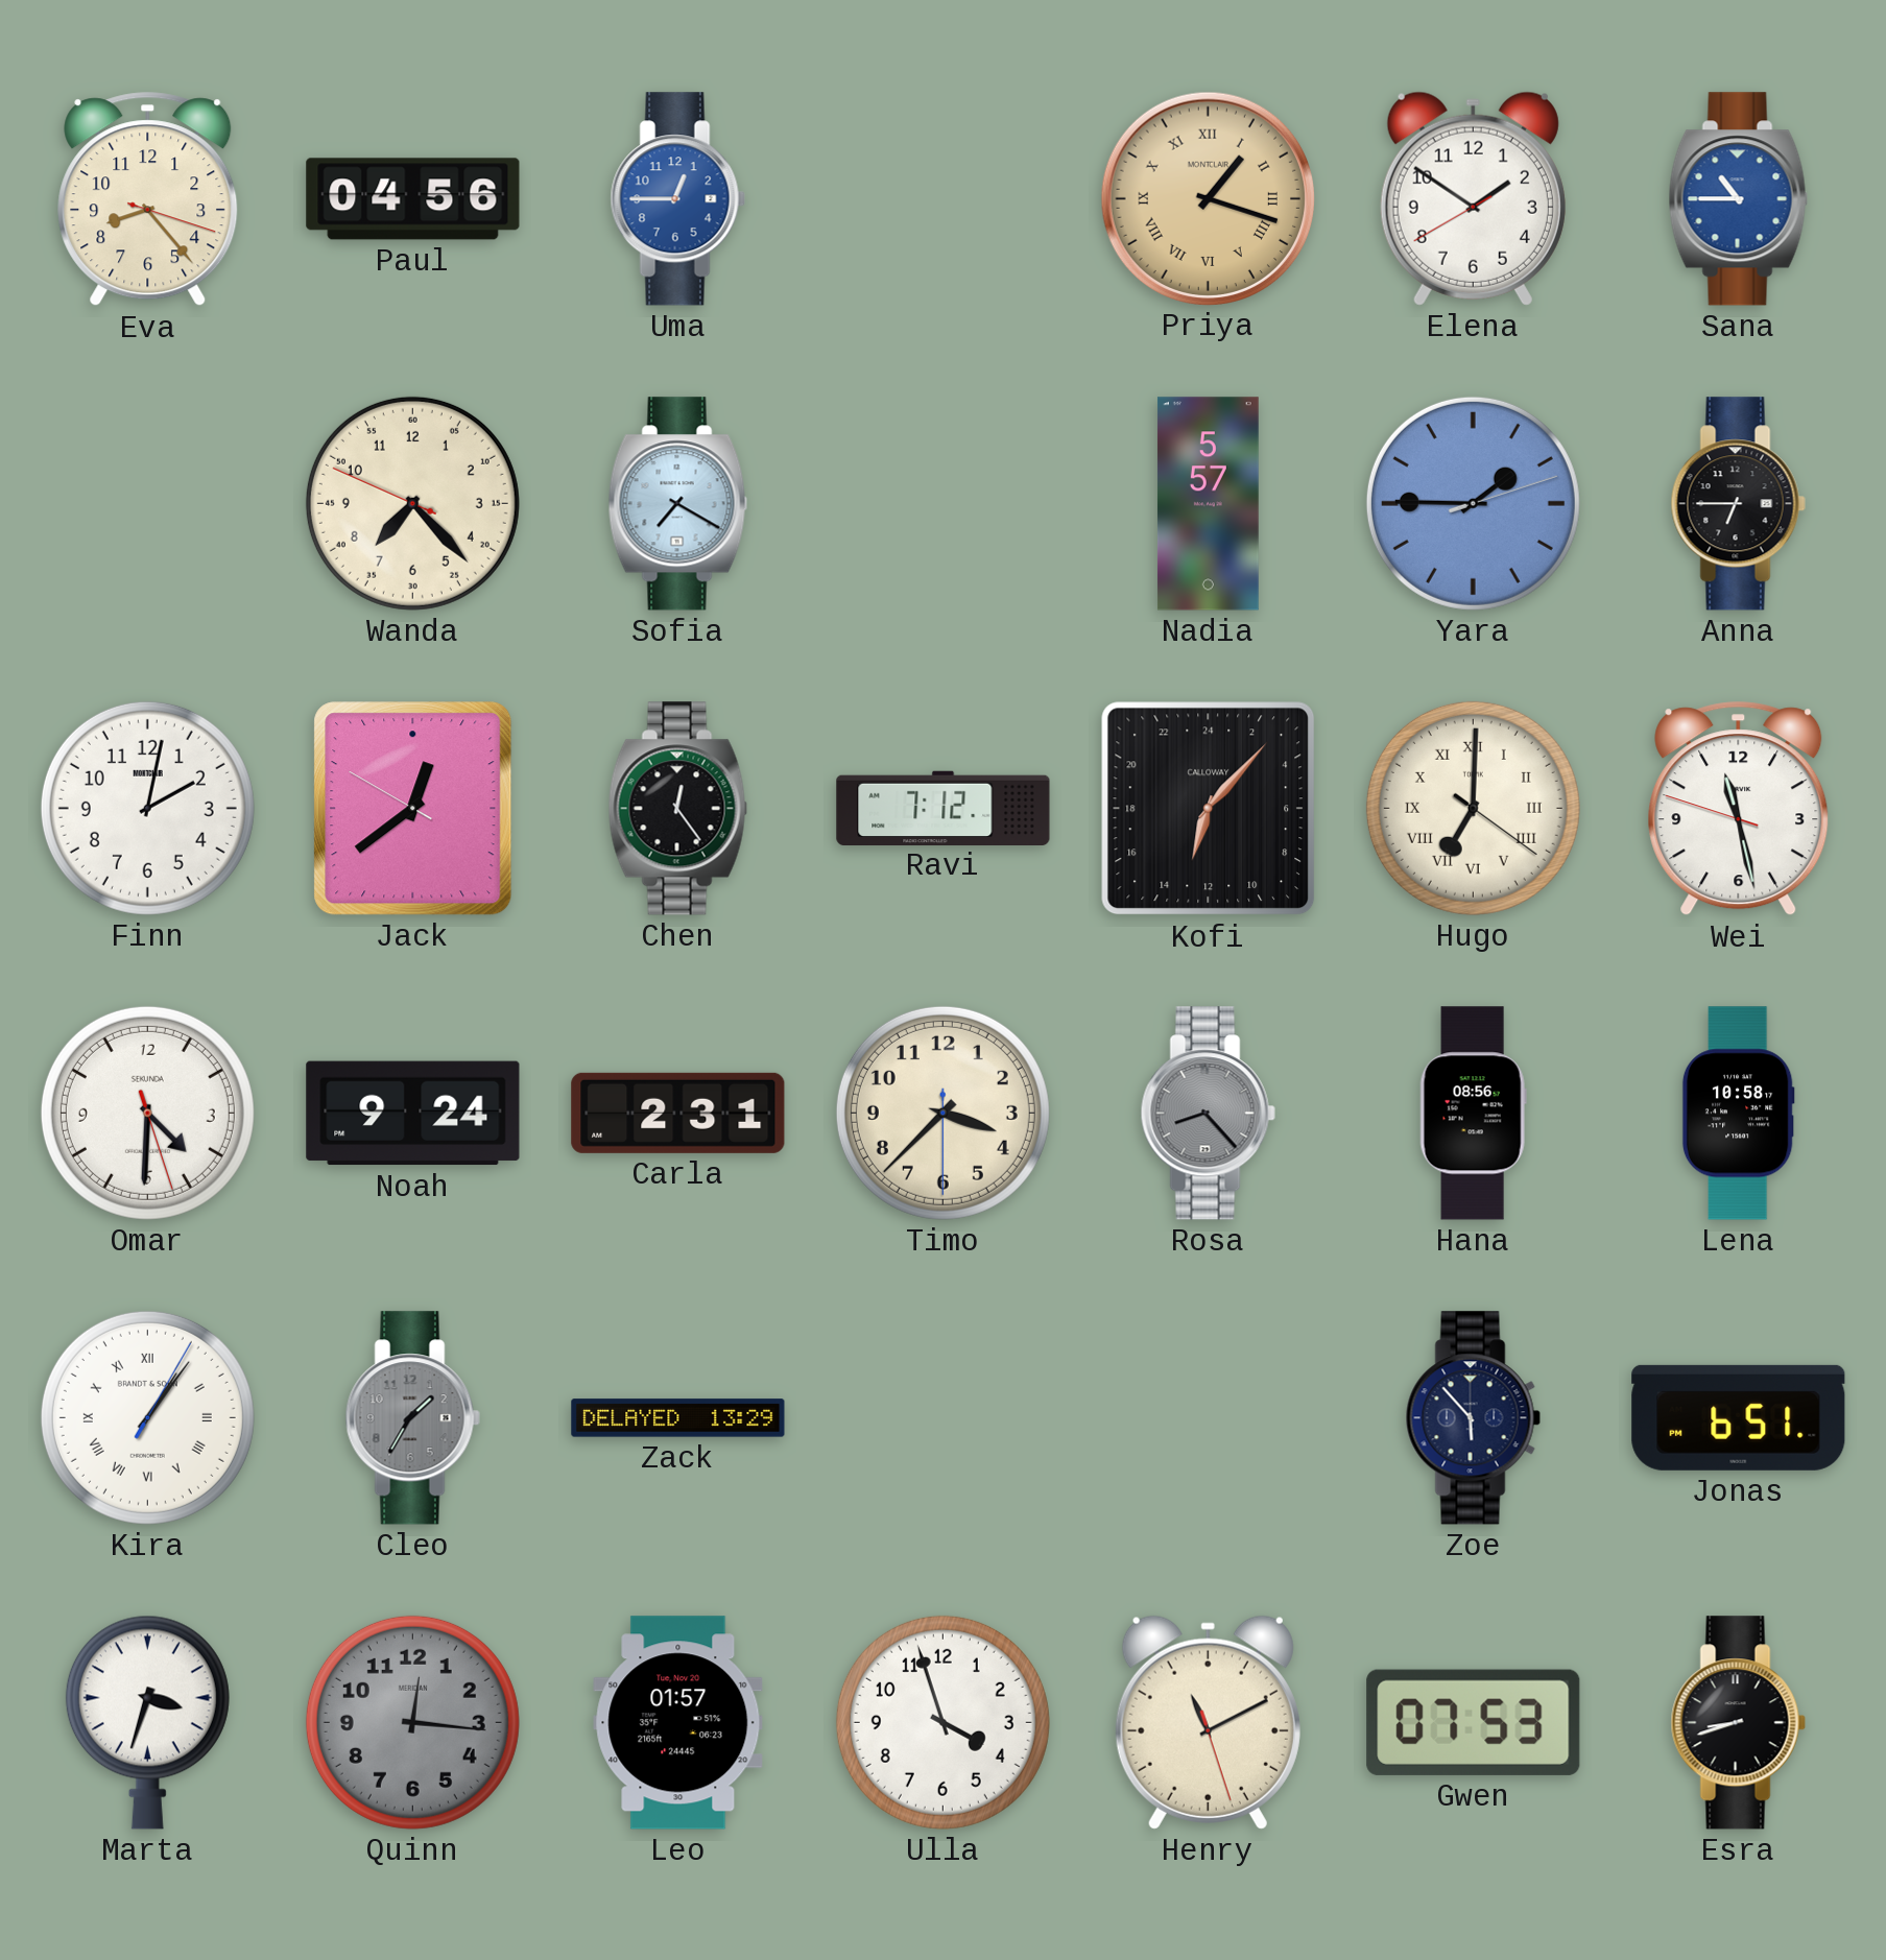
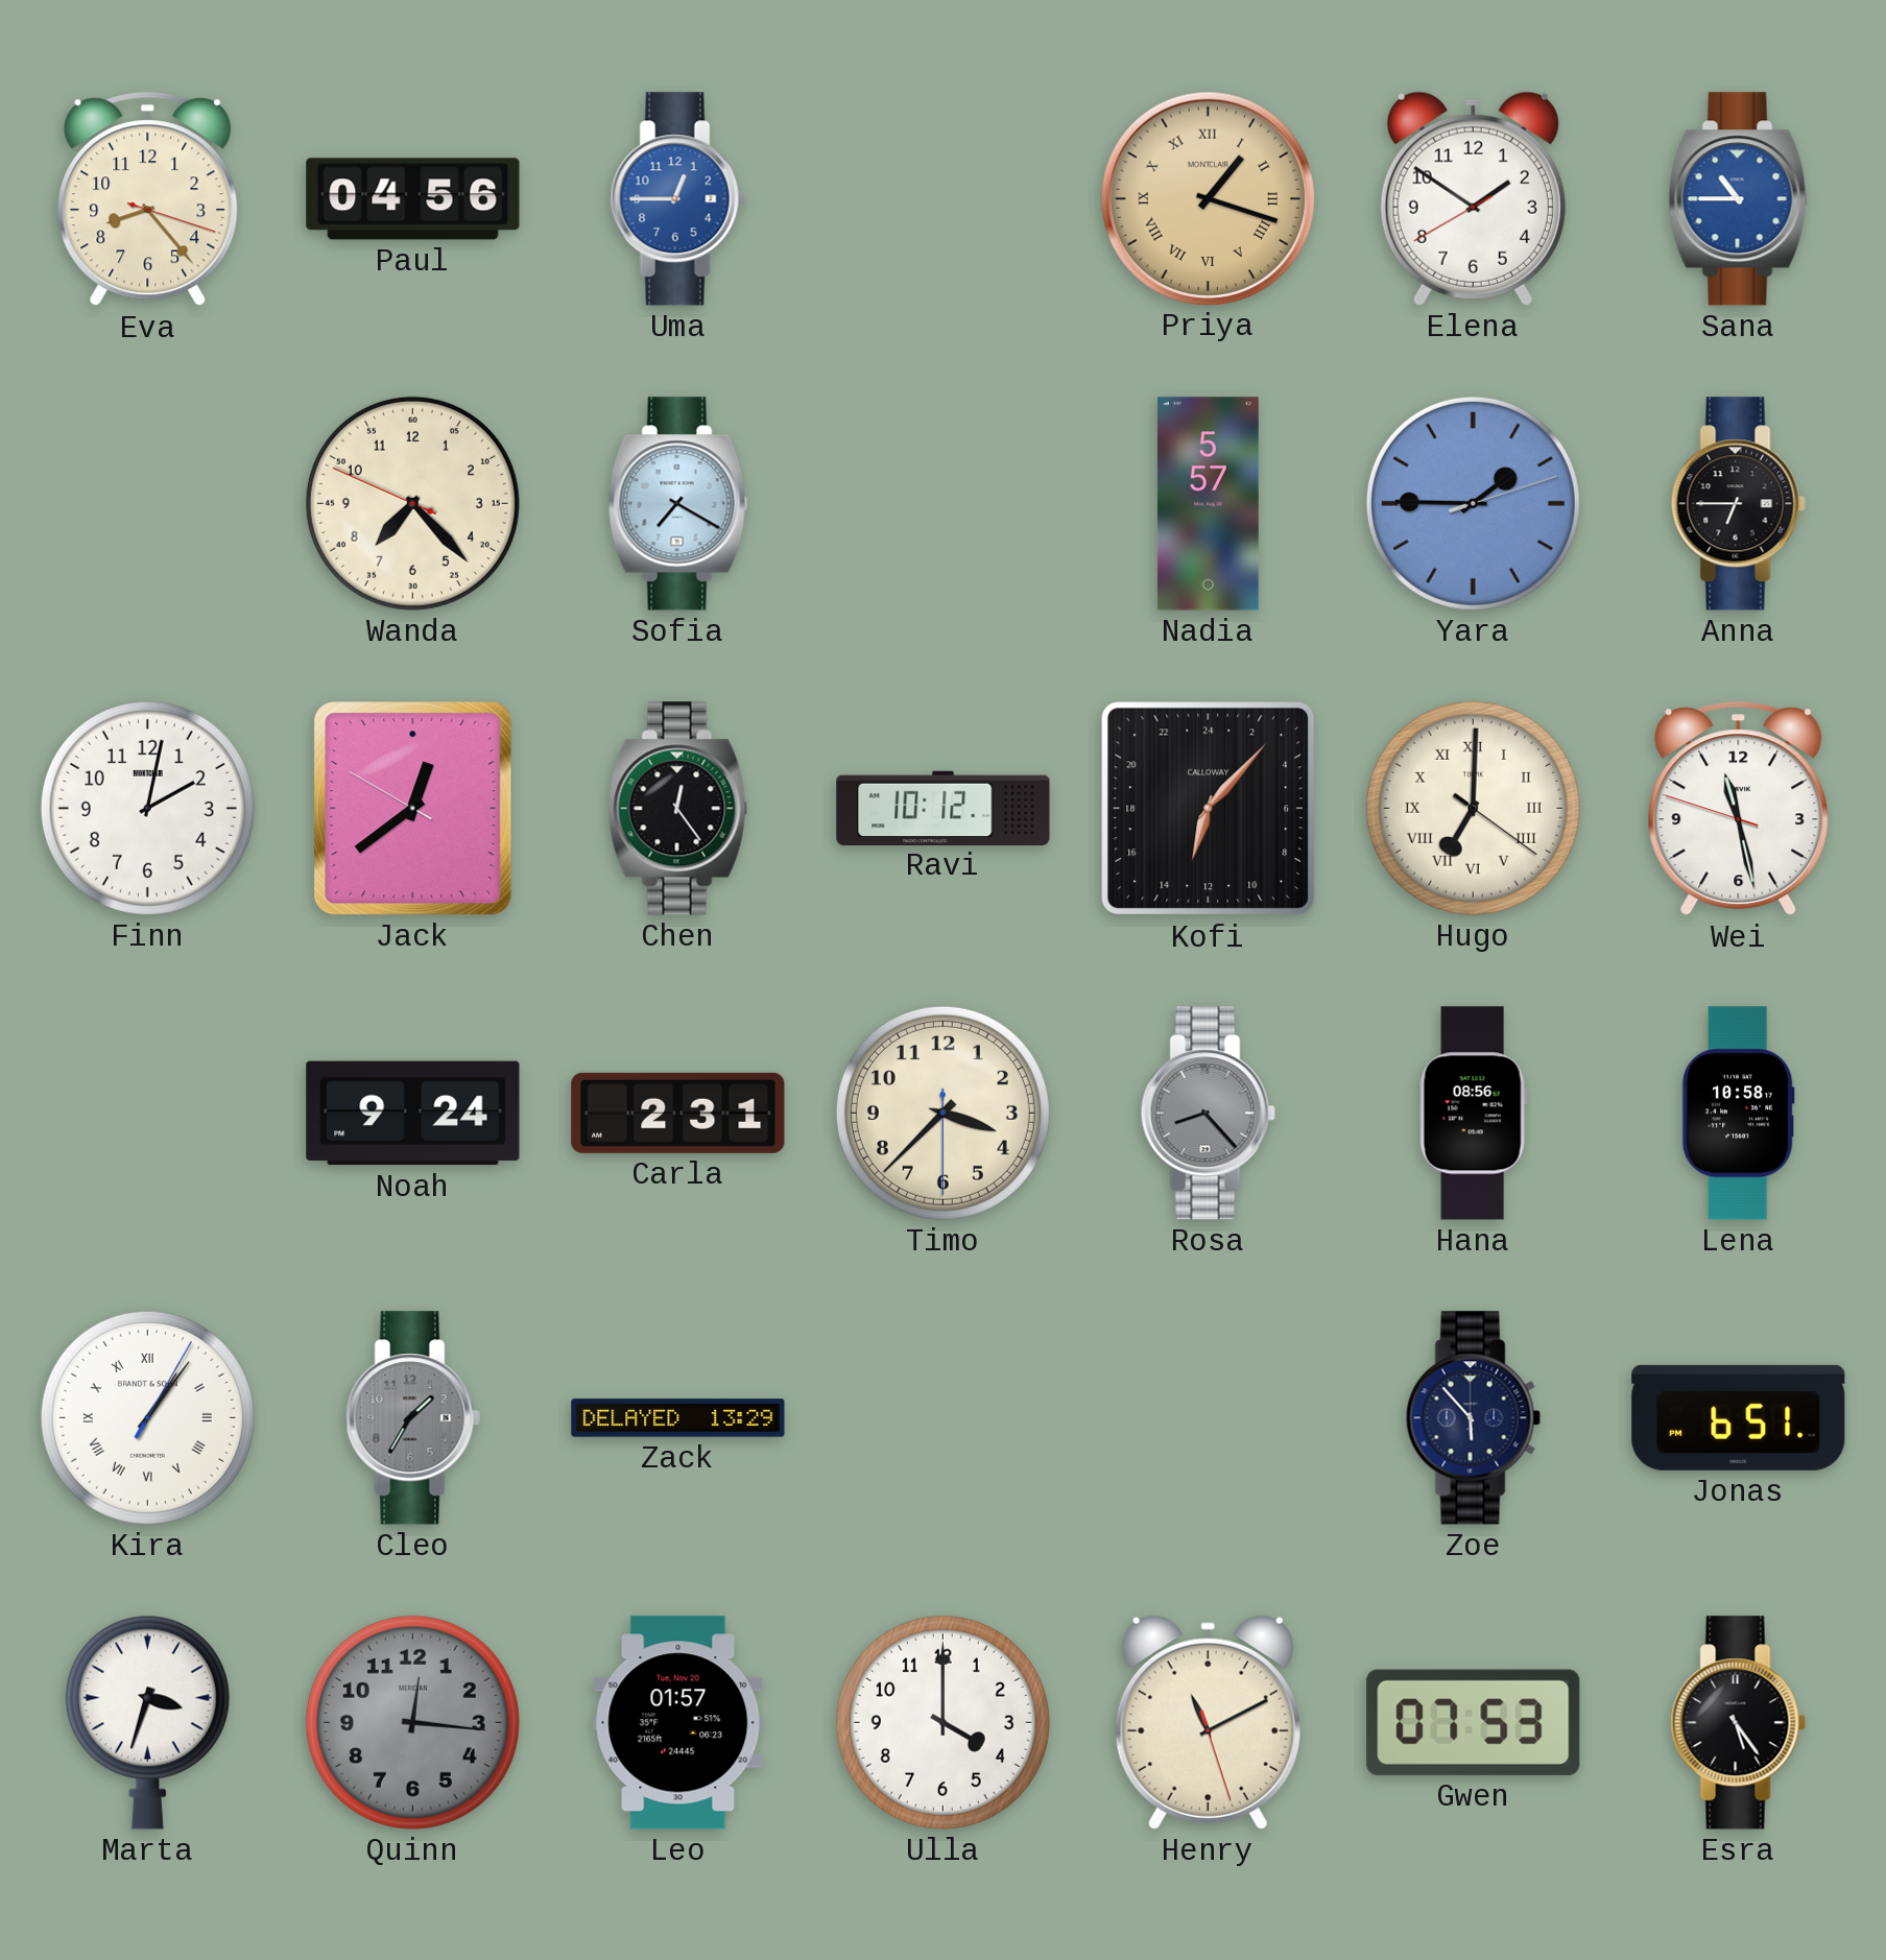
Ravi: 7:12 -> 10:12 (944, 808)
Omar: 4:30 -> none (147, 1113)
Ulla: 3:57 -> 4:00 (942, 1722)
Esra: 8:42 -> 5:24 (1738, 1723)
